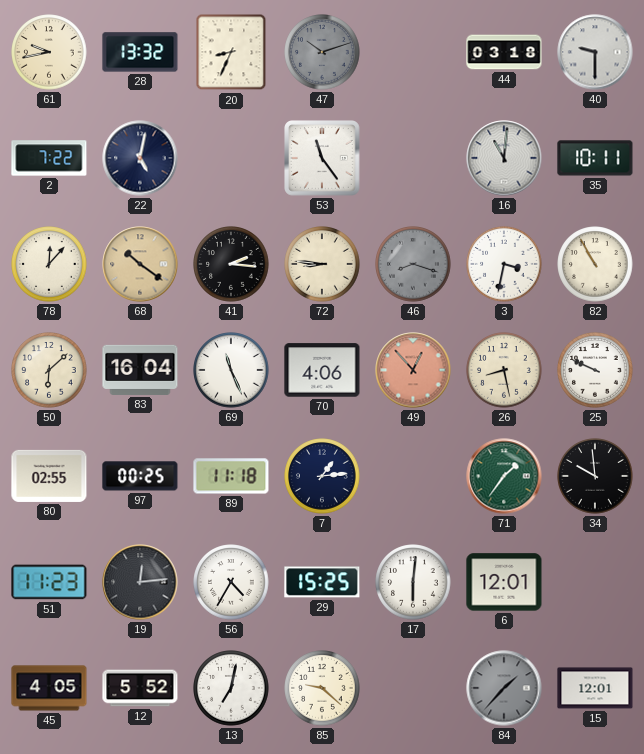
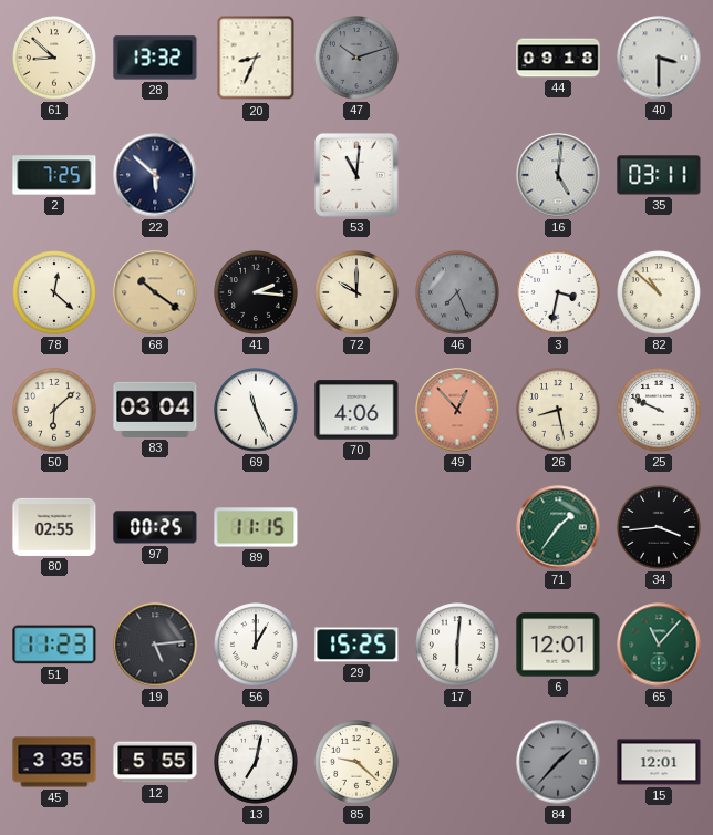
61: 9:43 -> 8:52 (54, 58)
44: 03:18 -> 09:18 (558, 58)
40: 9:30 -> 3:30 (659, 58)
2: 7:22 -> 7:25 (54, 175)
22: 5:02 -> 5:52 (155, 175)
53: 11:24 -> 11:01 (358, 176)
16: 11:01 -> 5:01 (558, 175)
35: 10:11 -> 03:11 (659, 175)
78: 12:07 -> 12:22 (54, 292)
72: 8:46 -> 10:00 (356, 292)
46: 8:18 -> 7:26 (457, 292)
82: 10:55 -> 10:52 (659, 292)
83: 16:04 -> 03:04 (155, 410)
89: 11:18 -> 11:15 (256, 527)
7: 1:14 -> none (322, 476)
34: 9:59 -> 3:44 (659, 527)
19: 12:14 -> 5:14 (155, 645)
56: 4:35 -> 1:00 (256, 645)
65: none -> 11:07 (659, 645)
45: 4:05 -> 3:35 (54, 762)
12: 5:52 -> 5:55 (155, 762)
